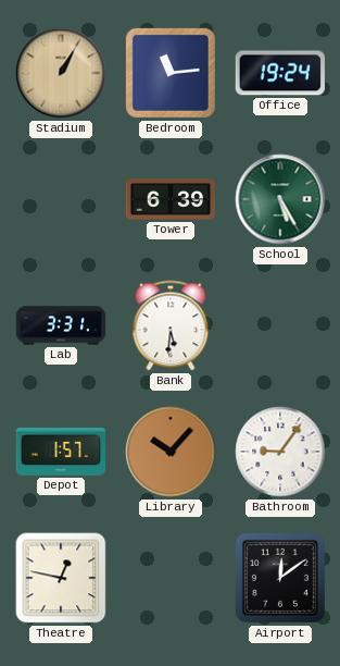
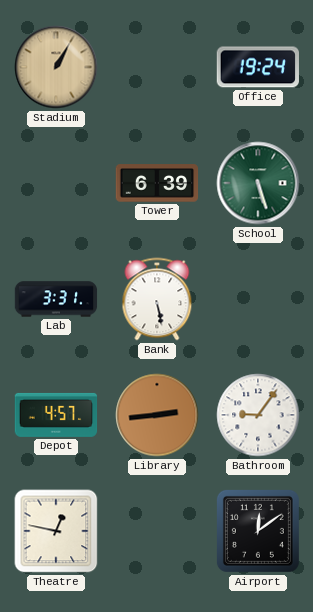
Bedroom: 11:14 -> none (171, 73)
School: 5:25 -> 5:27 (258, 183)
Bank: 5:31 -> 5:28 (157, 299)
Depot: 1:57 -> 4:57 (56, 415)
Library: 10:07 -> 2:44 (157, 415)
